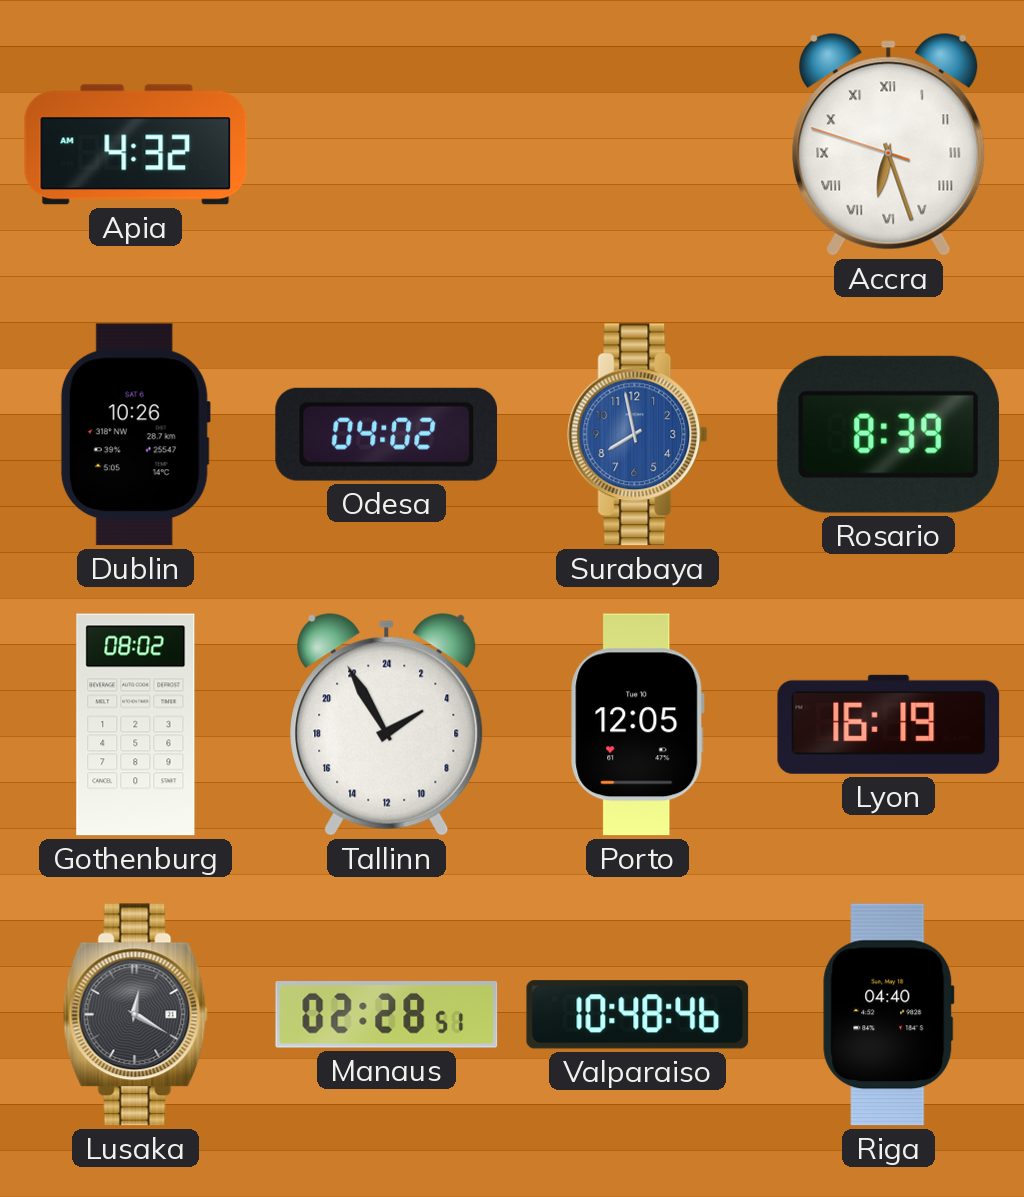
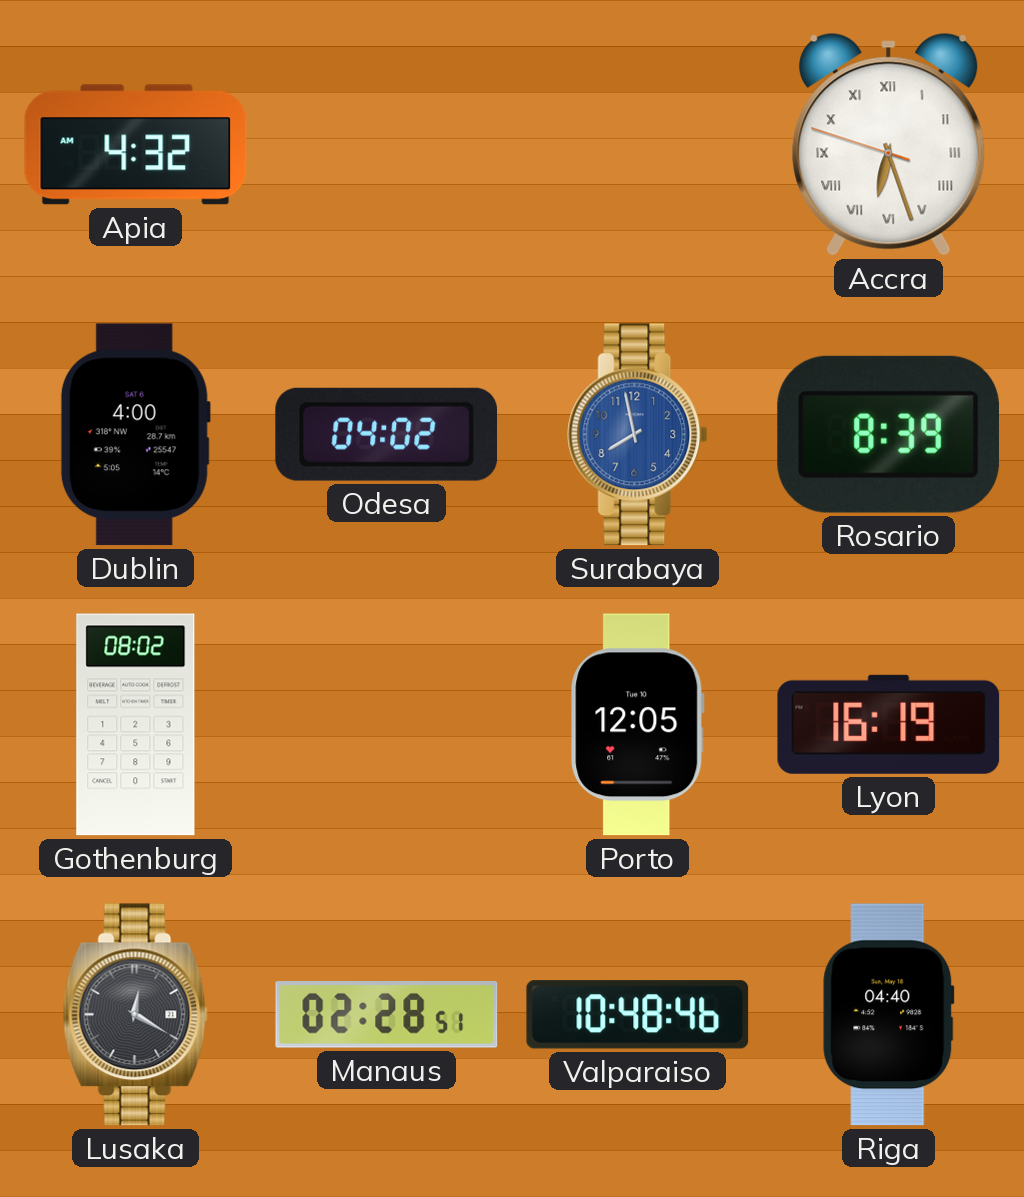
Dublin: 10:26 -> 4:00 (135, 435)
Tallinn: 3:55 -> none (387, 725)
